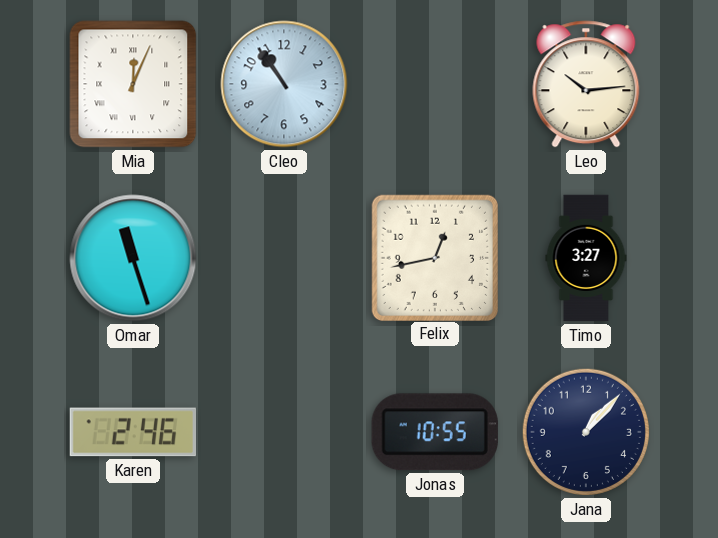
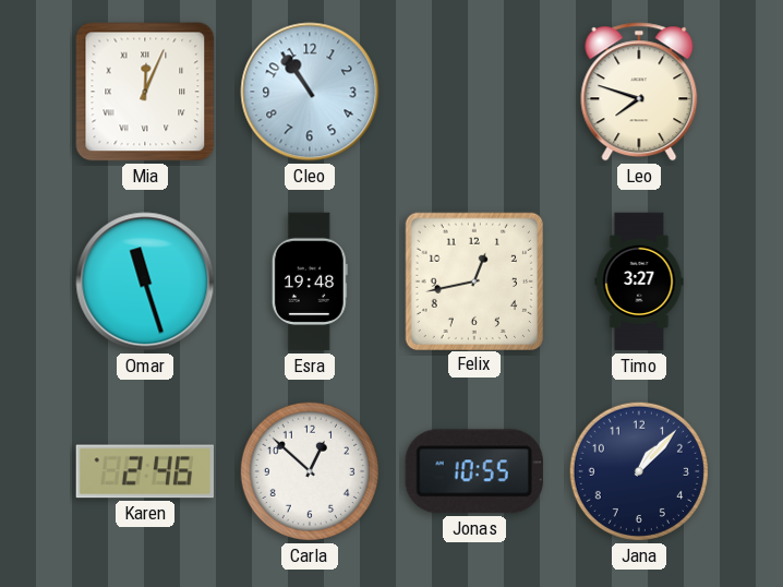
Leo: 10:14 -> 7:48 (639, 92)
Esra: none -> 19:48 (310, 281)
Carla: none -> 12:52 (310, 471)
